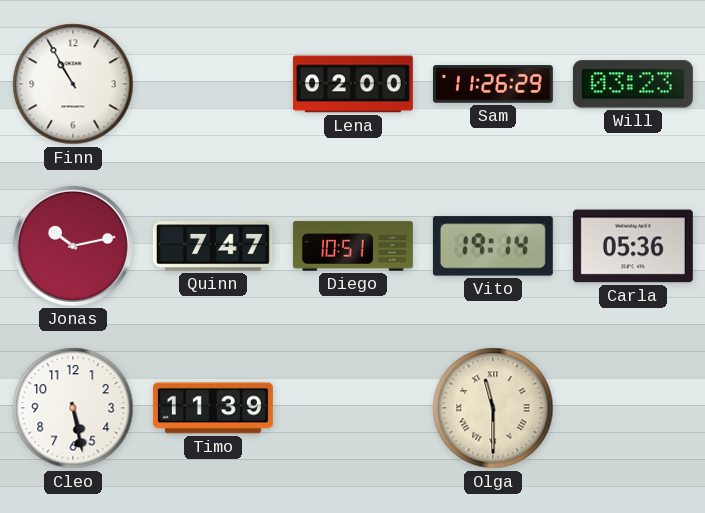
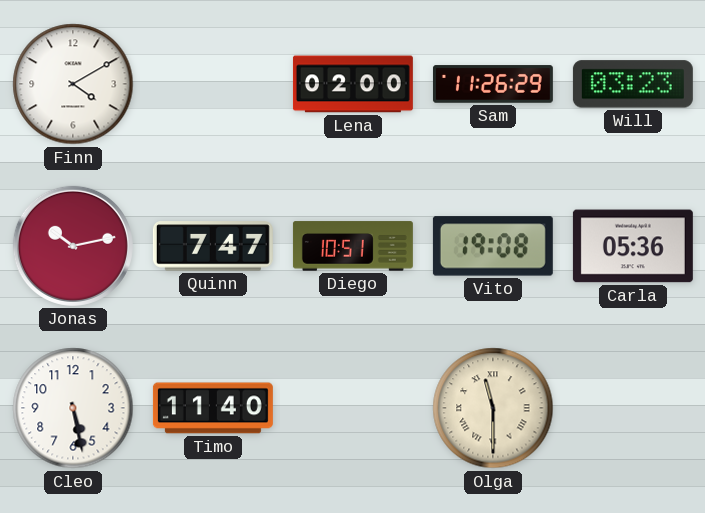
Finn: 10:55 -> 4:10 (73, 84)
Vito: 19:14 -> 19:08 (493, 246)
Timo: 11:39 -> 11:40 (213, 408)
